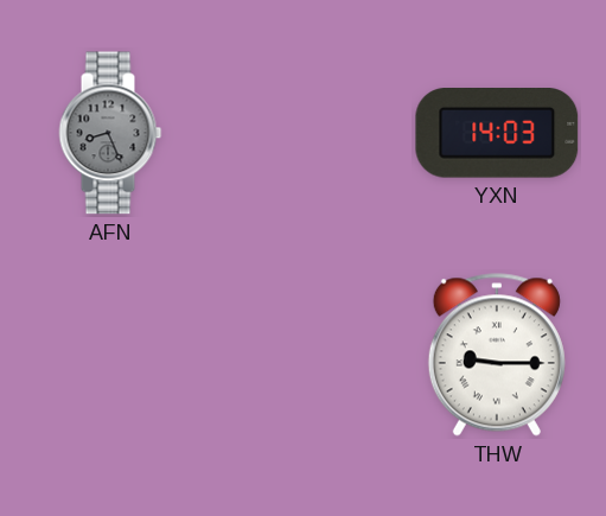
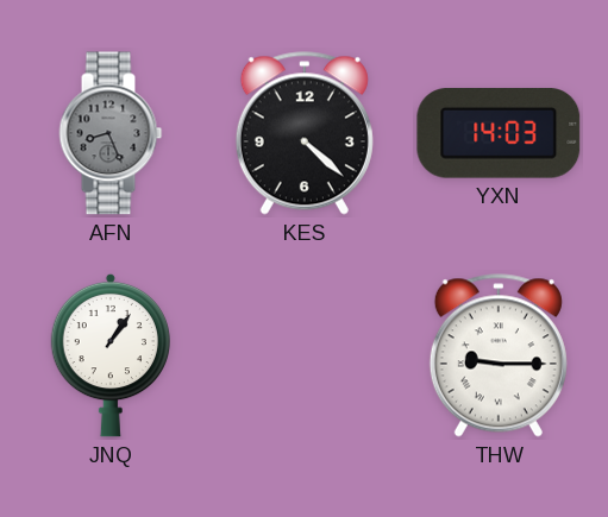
KES: none -> 4:22 (305, 133)
JNQ: none -> 1:06 (109, 355)
